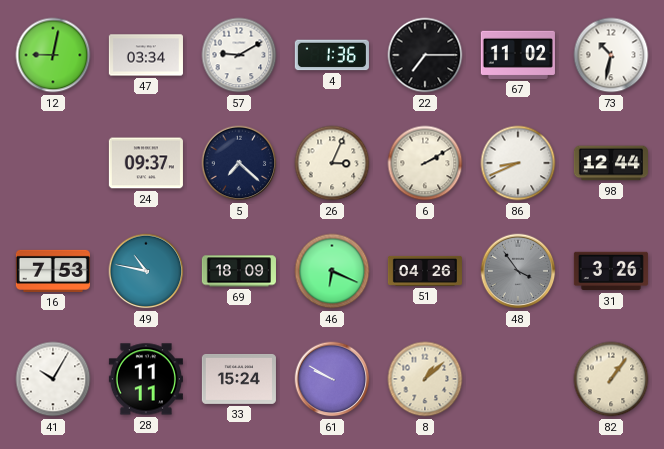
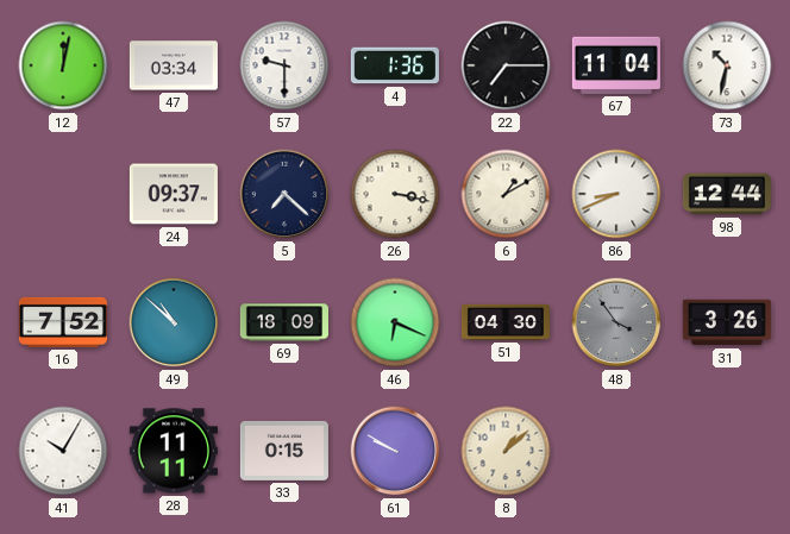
12: 9:02 -> 12:02 (63, 65)
57: 9:10 -> 9:30 (284, 65)
67: 11:02 -> 11:04 (616, 65)
26: 3:04 -> 3:17 (395, 194)
6: 2:10 -> 1:10 (506, 194)
16: 7:53 -> 7:52 (63, 322)
49: 10:47 -> 10:52 (174, 322)
51: 04:26 -> 04:30 (506, 322)
33: 15:24 -> 0:15 (284, 451)
82: 1:06 -> none (611, 379)
